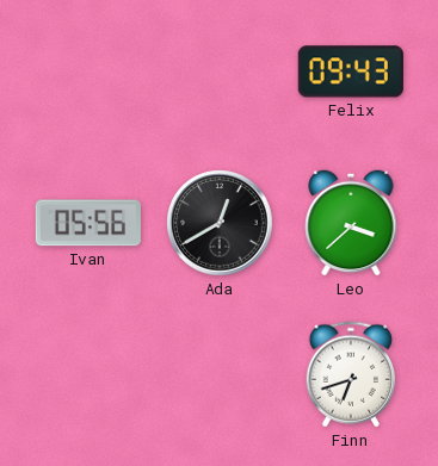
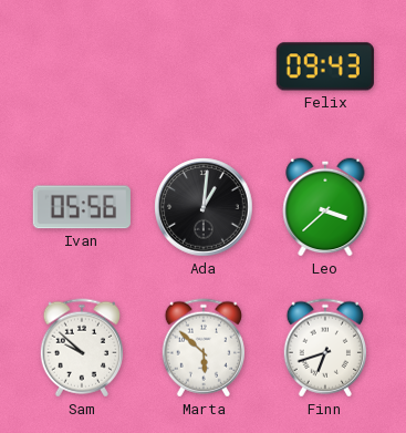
Ada: 12:40 -> 1:01 (204, 207)
Sam: none -> 9:52 (81, 348)
Marta: none -> 5:52 (202, 348)
